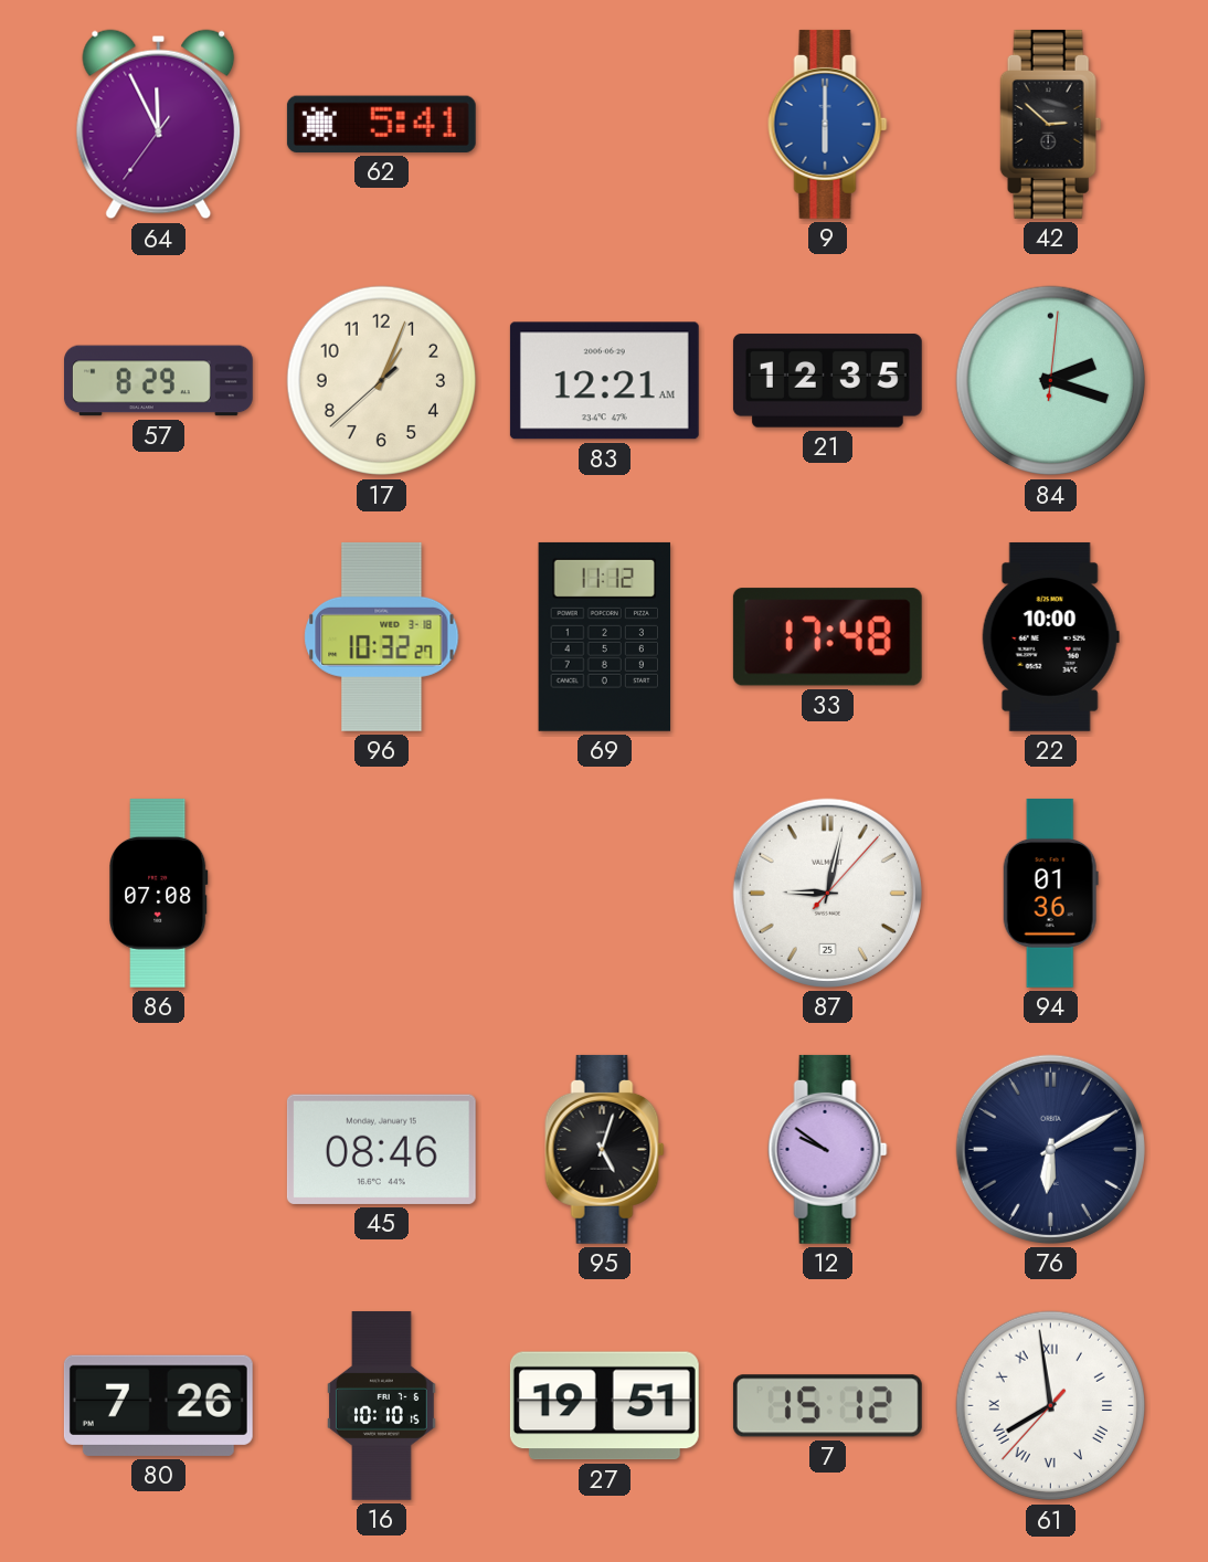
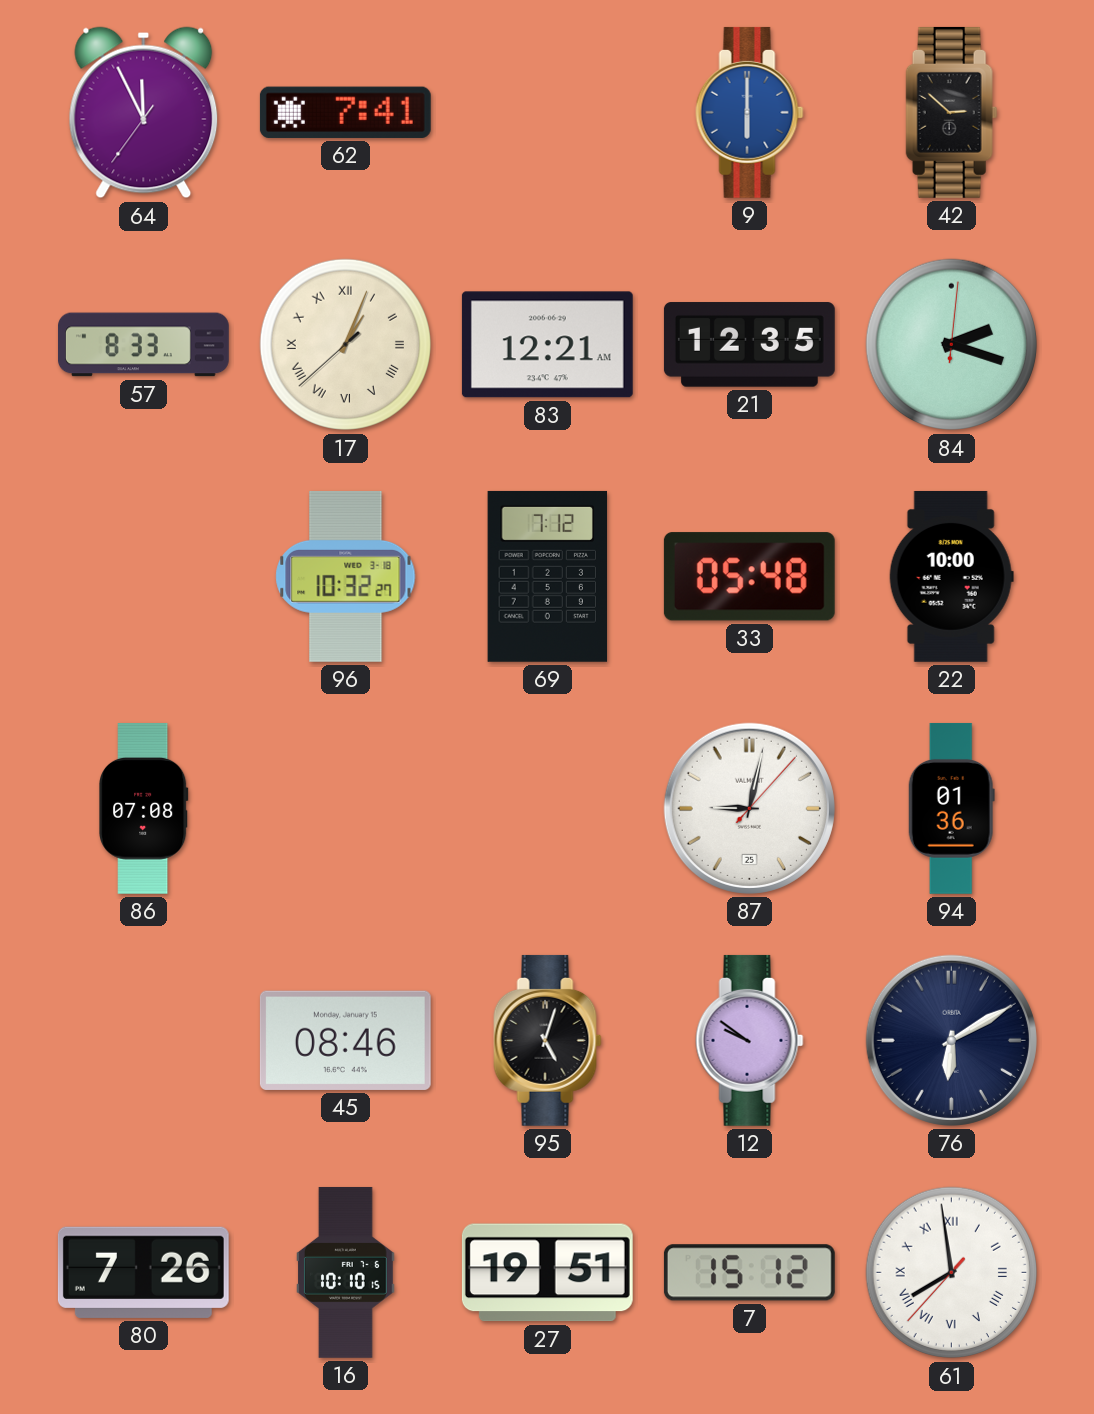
62: 5:41 -> 7:41 (345, 112)
57: 8:29 -> 8:33 (144, 345)
17 numerals: Arabic -> Roman (346, 345)
69: 11:12 -> 7:12 (548, 576)
33: 17:48 -> 05:48 (749, 577)
